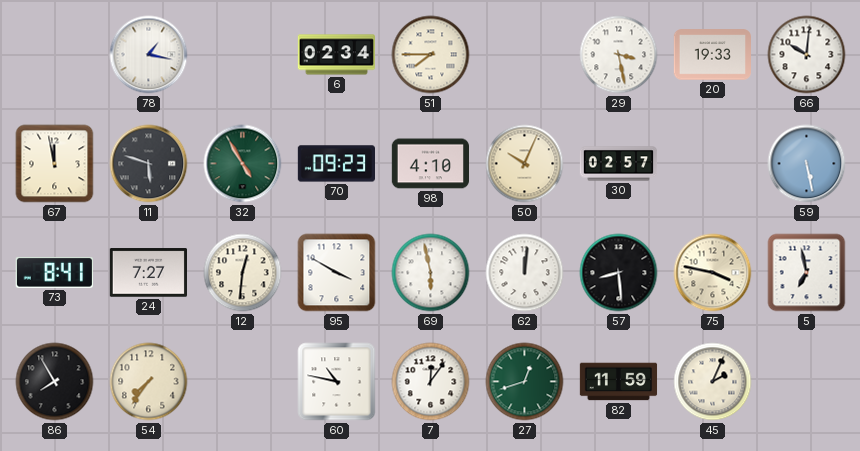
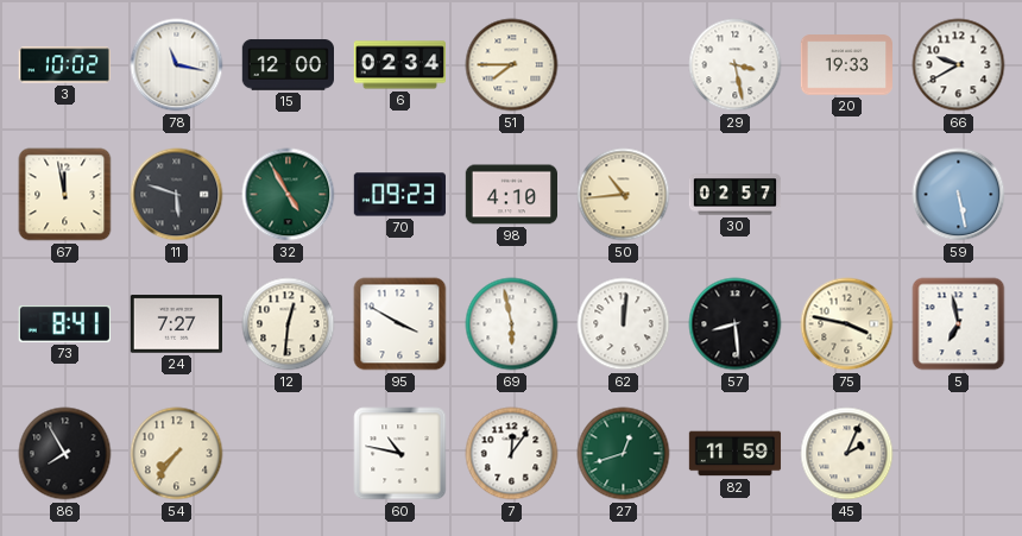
3: none -> 10:02 (64, 65)
78: 1:17 -> 11:17 (177, 65)
15: none -> 12:00 (288, 65)
66: 10:01 -> 9:40 (959, 65)
50: 10:04 -> 10:44 (624, 195)
